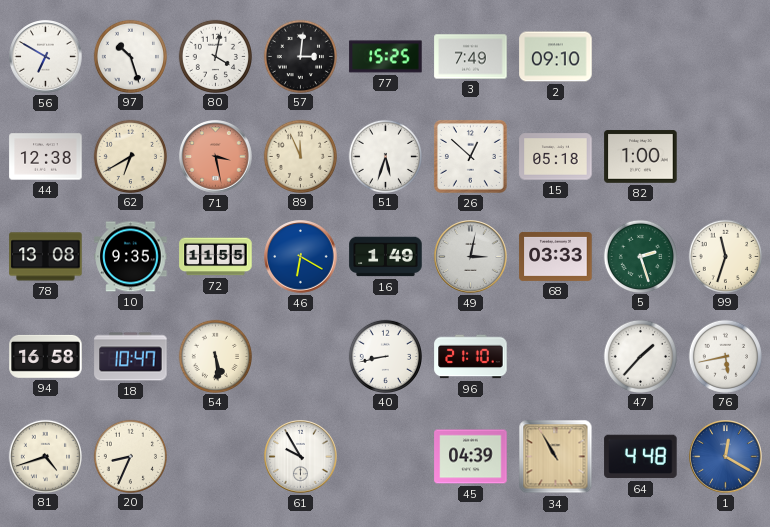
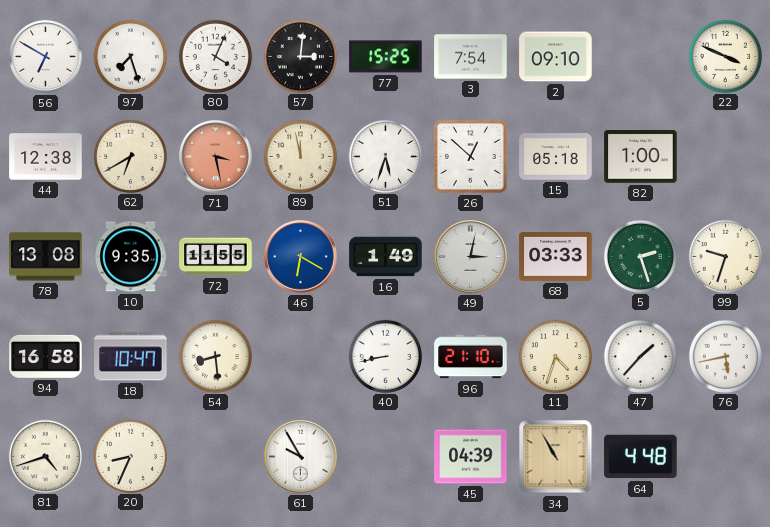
97: 10:27 -> 7:27 (130, 56)
80: 4:02 -> 4:04 (215, 56)
3: 7:49 -> 7:54 (471, 57)
22: none -> 3:49 (725, 56)
89: 11:56 -> 11:58 (300, 156)
99: 11:33 -> 9:33 (725, 256)
54: 5:29 -> 8:29 (215, 356)
11: none -> 4:33 (555, 356)
1: 12:20 -> none (726, 457)
